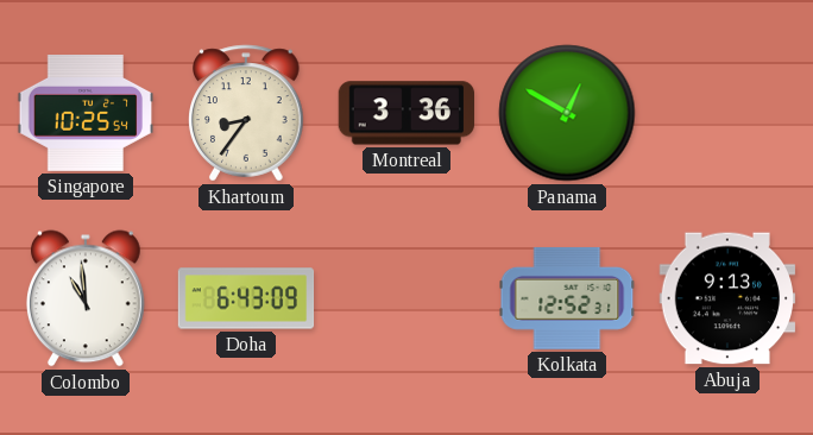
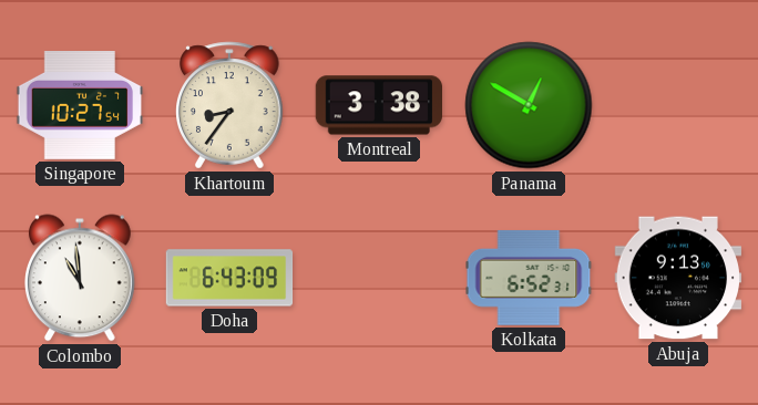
Singapore: 10:25 -> 10:27 (80, 106)
Montreal: 3:36 -> 3:38 (378, 105)
Kolkata: 12:52 -> 6:52 (529, 278)
